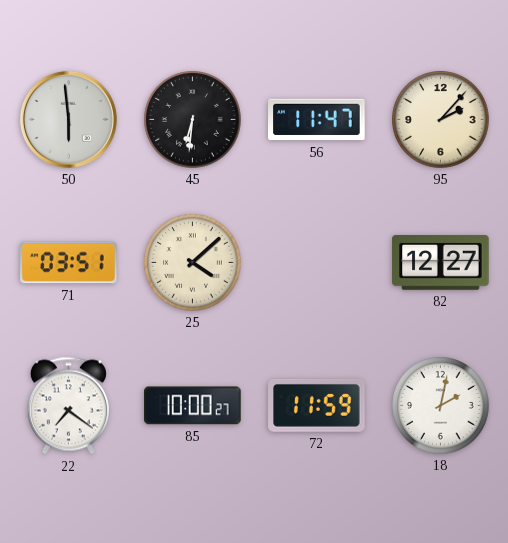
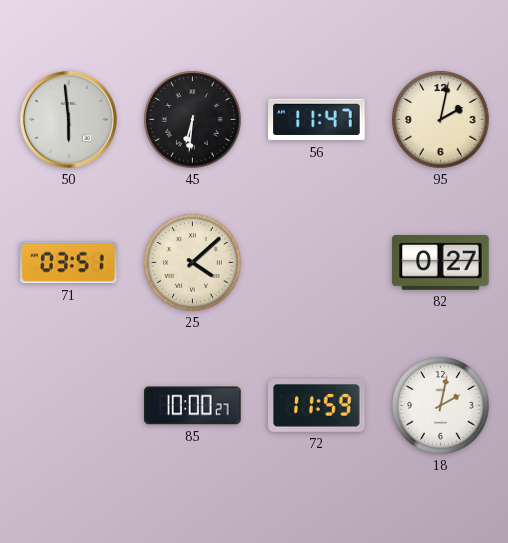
95: 2:07 -> 2:02 (441, 120)
82: 12:27 -> 0:27 (441, 263)
22: 7:21 -> none (68, 406)
